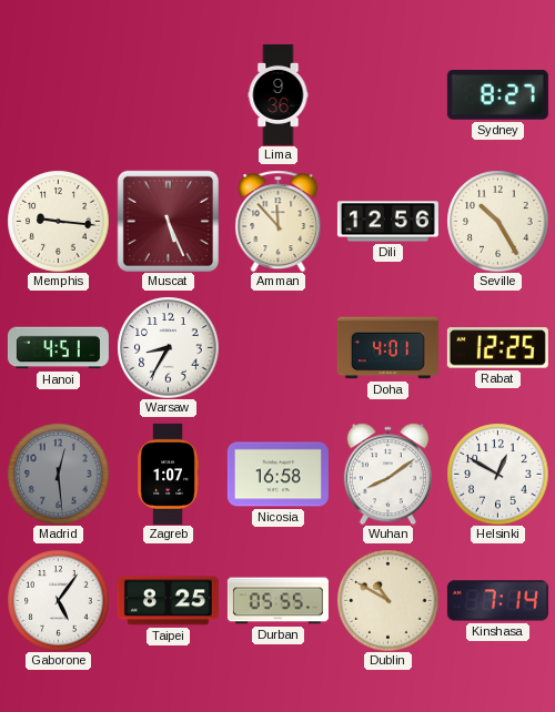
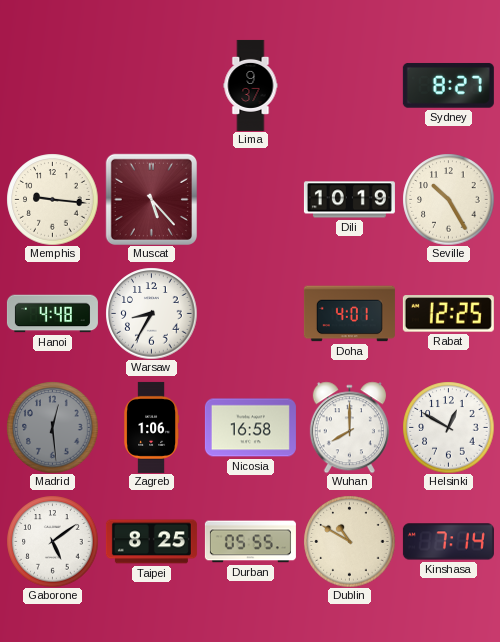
Lima: 9:36 -> 9:37 (251, 85)
Muscat: 5:26 -> 5:23 (151, 199)
Amman: 11:53 -> none (279, 221)
Dili: 12:56 -> 10:19 (349, 200)
Hanoi: 4:51 -> 4:48 (52, 314)
Zagreb: 1:07 -> 1:06 (152, 427)
Wuhan: 8:09 -> 8:00 (349, 427)
Gaborone: 5:06 -> 5:09 (52, 541)
